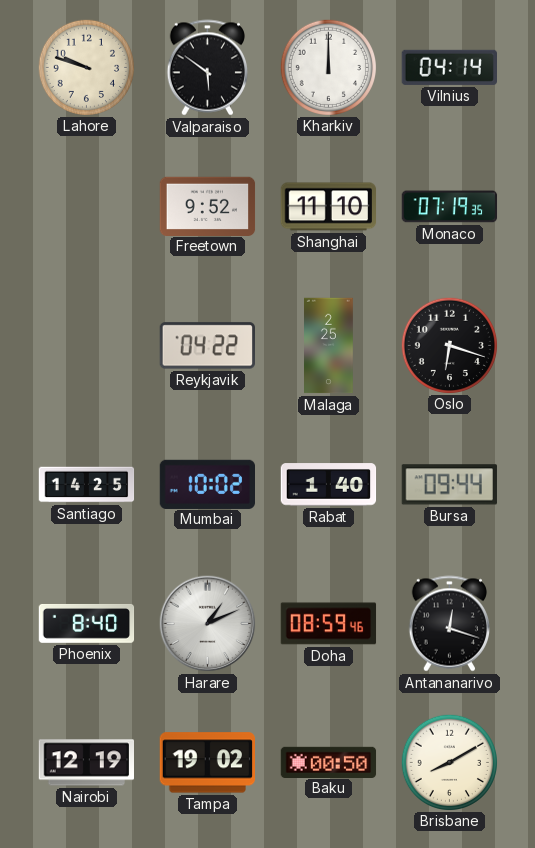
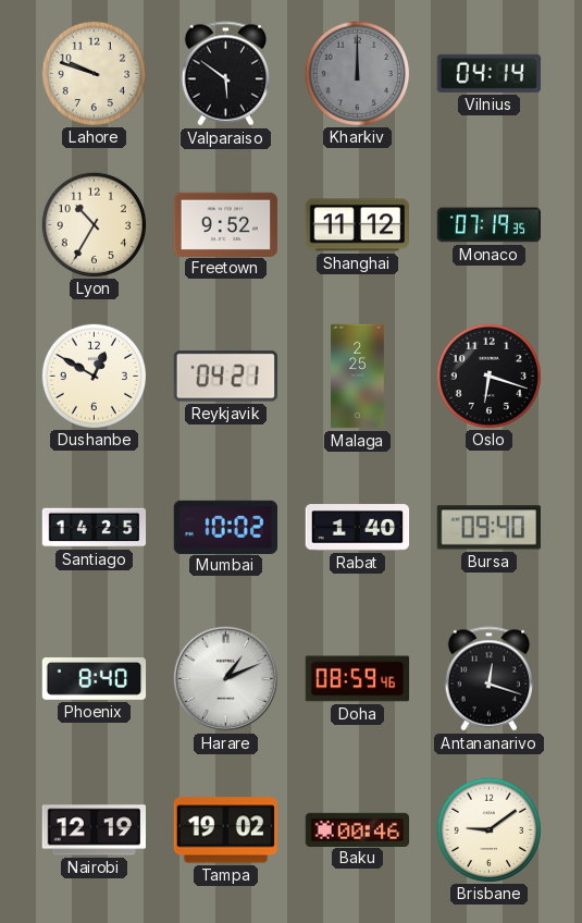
Kharkiv dial: white -> grey (357, 73)
Lyon: none -> 10:35 (94, 224)
Shanghai: 11:10 -> 11:12 (358, 225)
Dushanbe: none -> 12:50 (94, 376)
Reykjavik: 04:22 -> 04:21 (225, 377)
Bursa: 09:44 -> 09:40 (488, 528)
Baku: 00:50 -> 00:46 (358, 829)
Brisbane: 8:10 -> 9:09 (488, 829)
